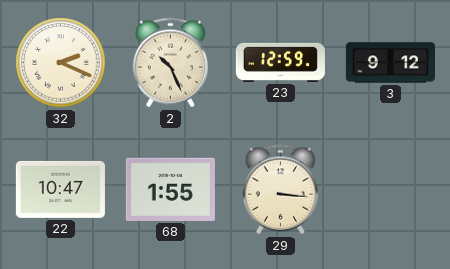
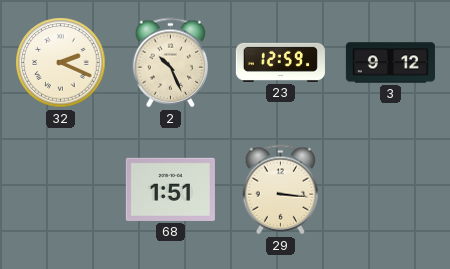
22: 10:47 -> none (60, 189)
68: 1:55 -> 1:51 (170, 189)
